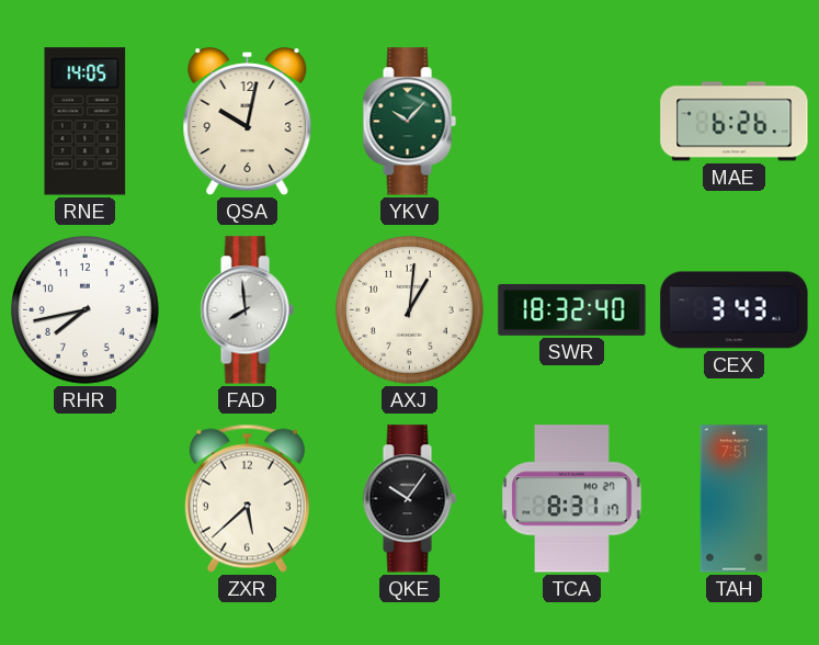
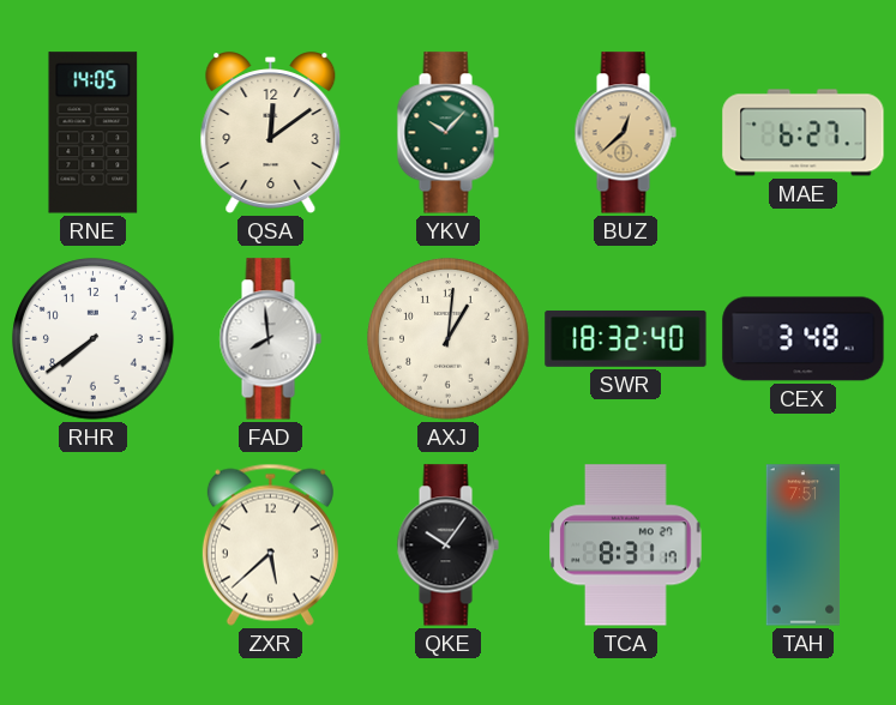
QSA: 10:02 -> 12:09 (271, 133)
BUZ: none -> 12:38 (625, 133)
MAE: 6:26 -> 6:27 (804, 133)
RHR: 7:43 -> 7:39 (94, 339)
CEX: 3:43 -> 3:48 (804, 339)
